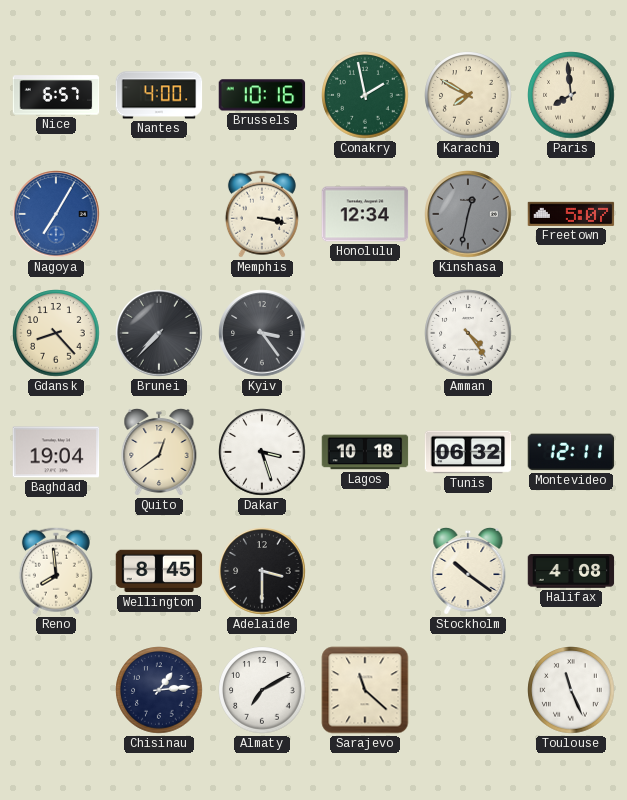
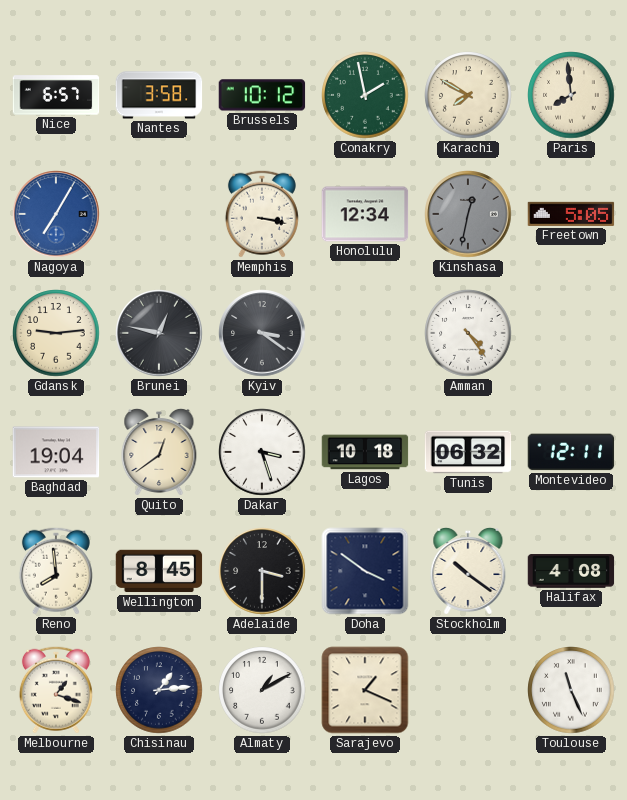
Nantes: 4:00 -> 3:58 (159, 95)
Brussels: 10:16 -> 10:12 (262, 95)
Freetown: 5:07 -> 5:05 (571, 214)
Gdansk: 8:23 -> 9:14 (56, 333)
Brunei: 7:37 -> 12:47 (159, 333)
Kyiv: 3:24 -> 3:21 (262, 333)
Doha: none -> 3:51 (365, 571)
Melbourne: none -> 1:18 (56, 690)
Almaty: 7:10 -> 1:10 (262, 690)
Sarajevo: 11:22 -> 1:19 (365, 690)
